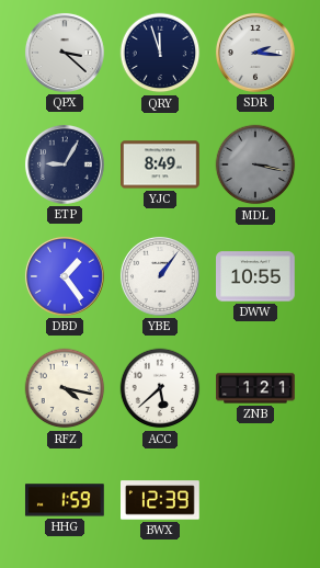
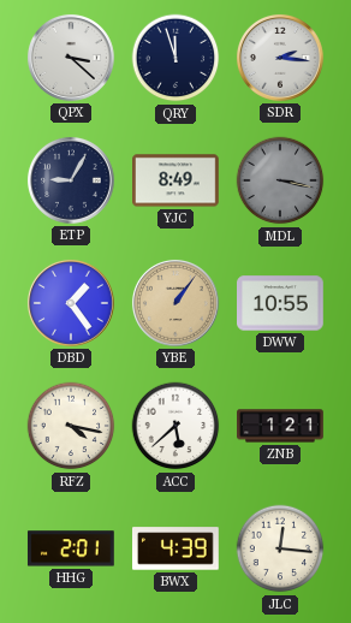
YBE dial: white -> champagne (175, 303)
HHG: 1:59 -> 2:01 (71, 548)
BWX: 12:39 -> 4:39 (177, 548)
JLC: none -> 12:16 (280, 548)
